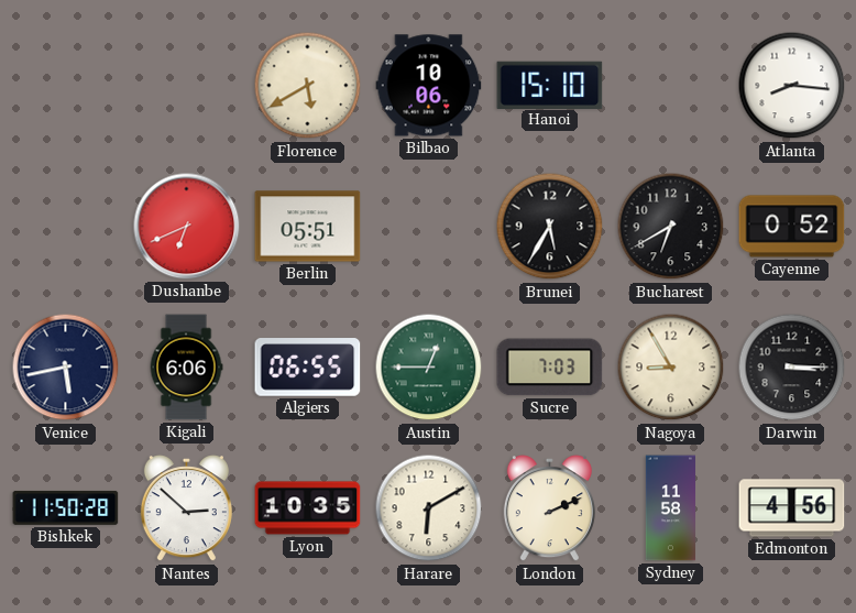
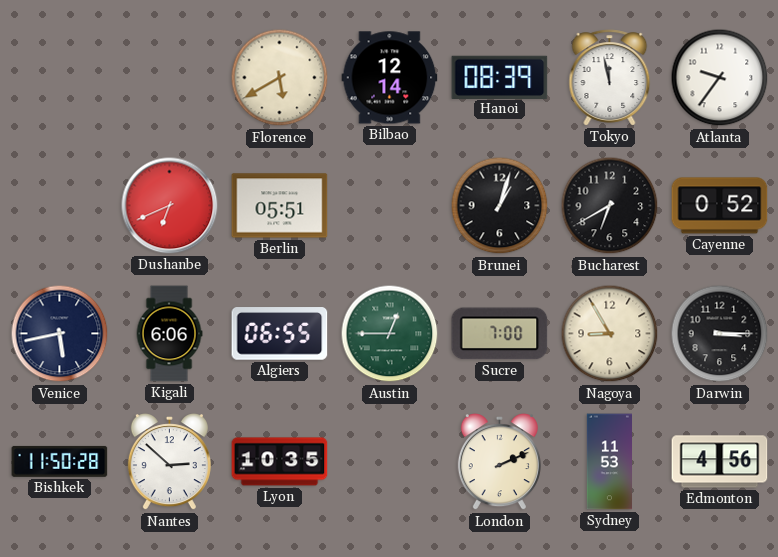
Bilbao: 10:06 -> 12:14 (390, 78)
Hanoi: 15:10 -> 08:39 (500, 77)
Tokyo: none -> 11:58 (610, 78)
Atlanta: 8:16 -> 9:36 (720, 78)
Brunei: 5:35 -> 1:03 (500, 206)
Sucre: 7:03 -> 7:00 (500, 334)
Harare: 6:10 -> none (429, 508)
Sydney: 11:58 -> 11:53 (609, 462)
